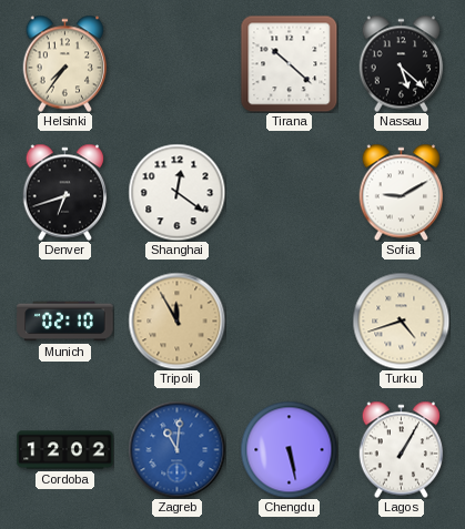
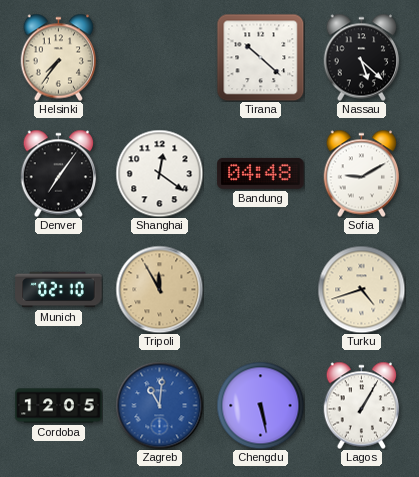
Denver: 6:42 -> 7:06 (59, 173)
Bandung: none -> 04:48 (261, 173)
Cordoba: 12:02 -> 12:05 (59, 406)
